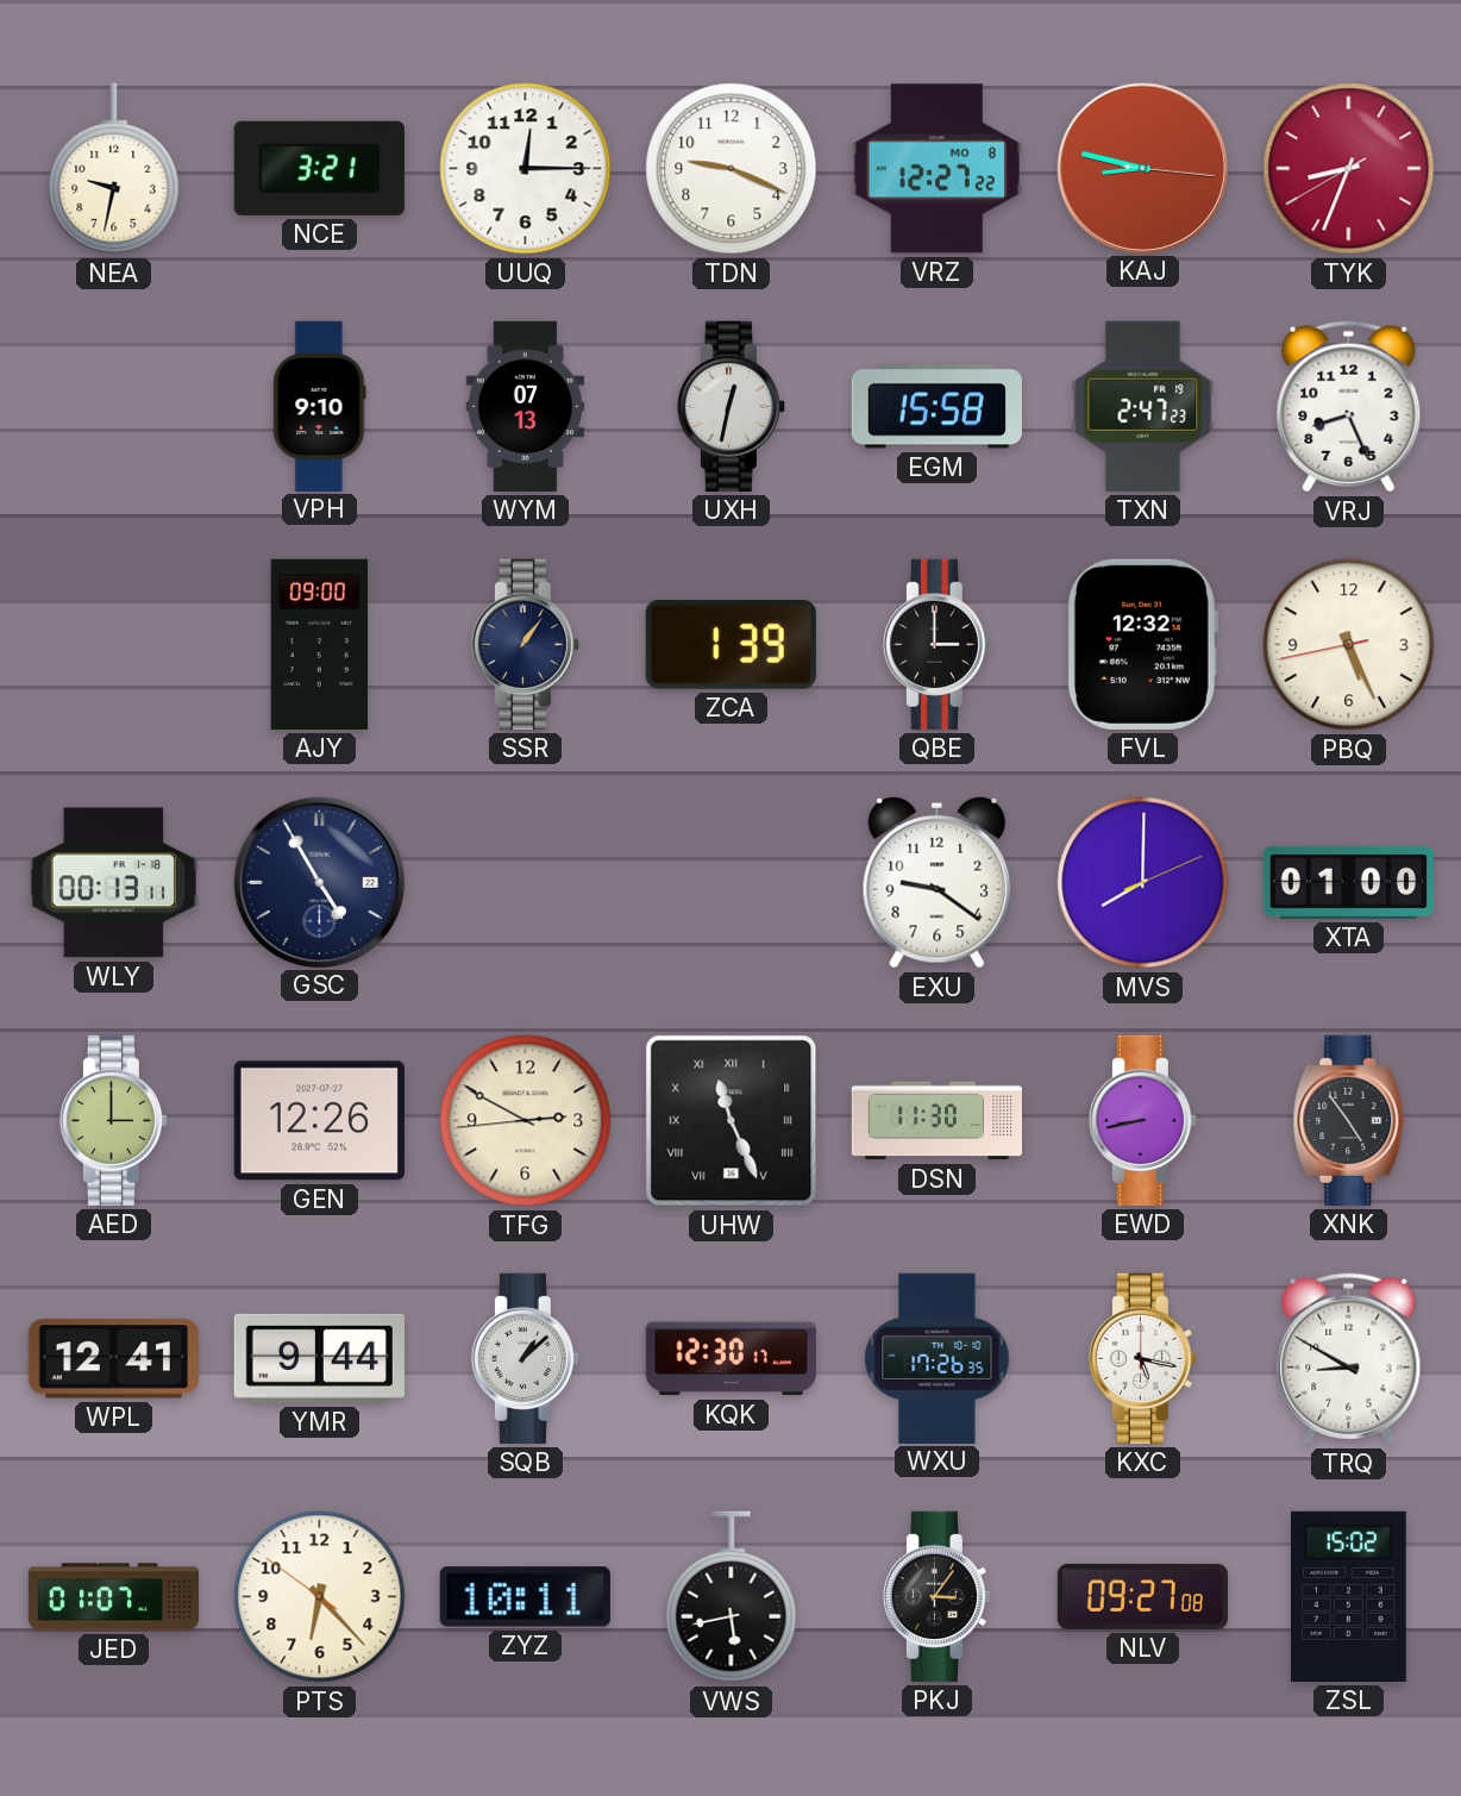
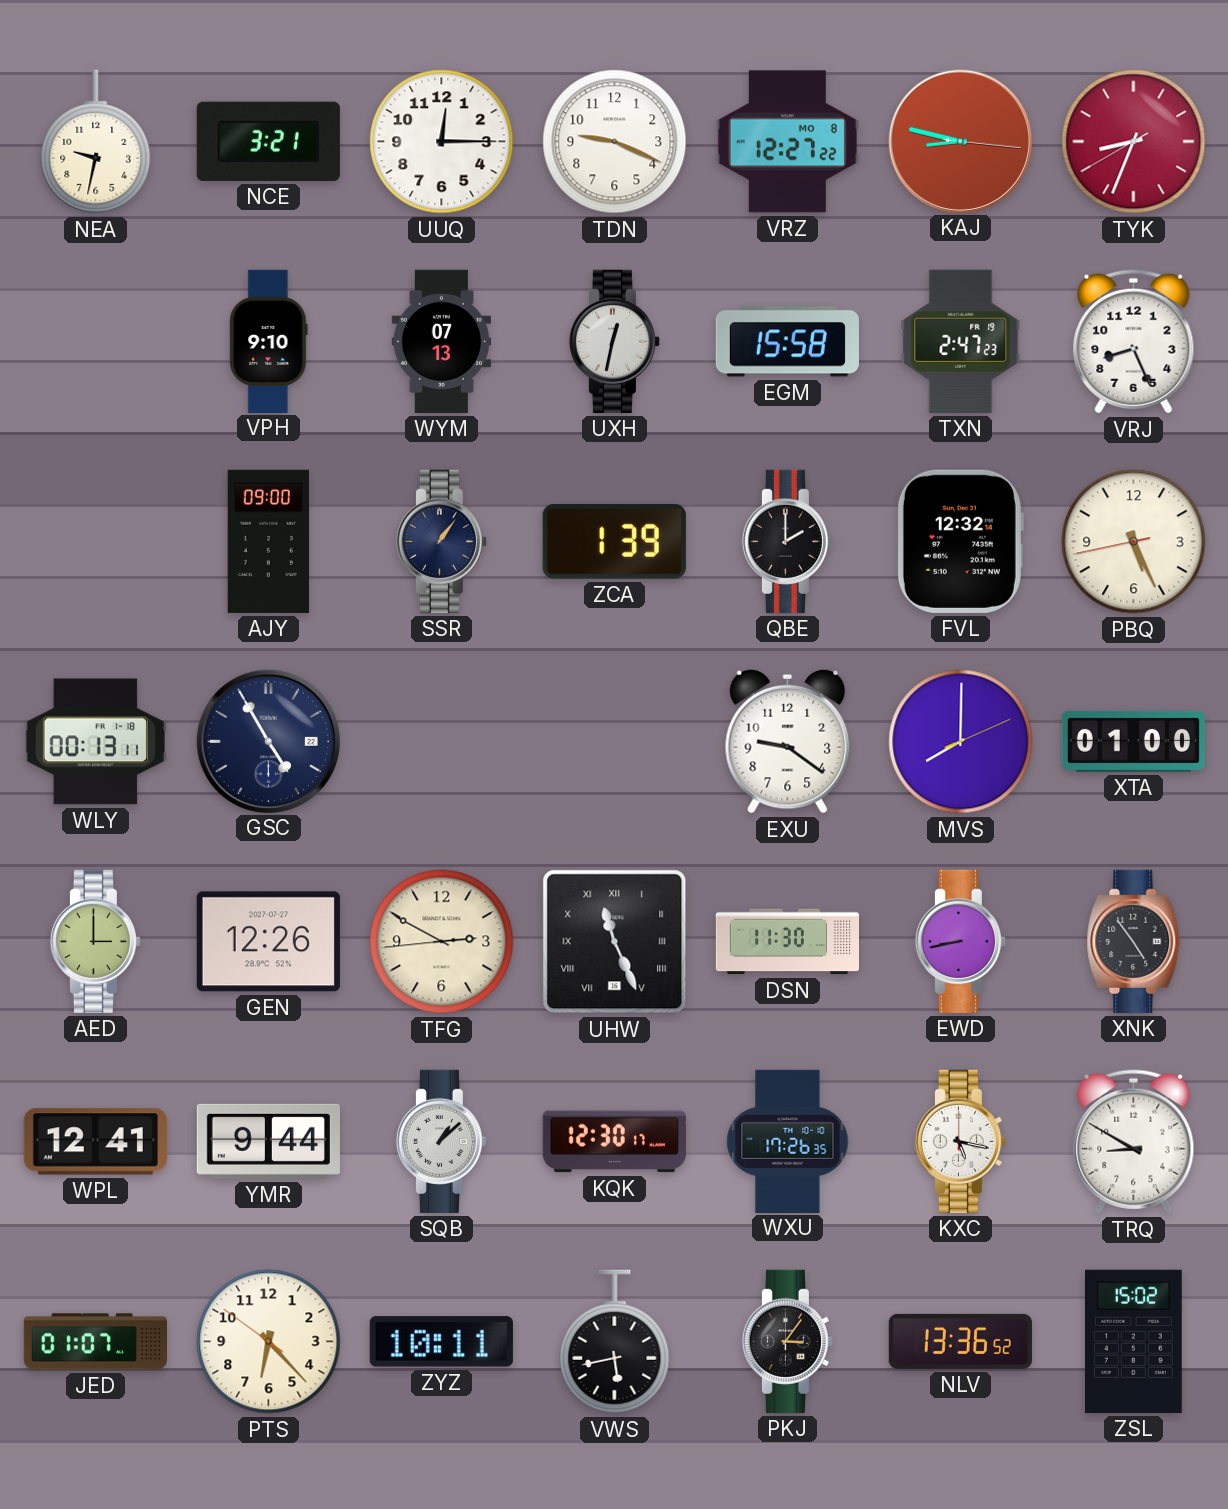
QBE: 3:00 -> 2:00 (787, 541)
NLV: 09:27 -> 13:36 (960, 1341)
